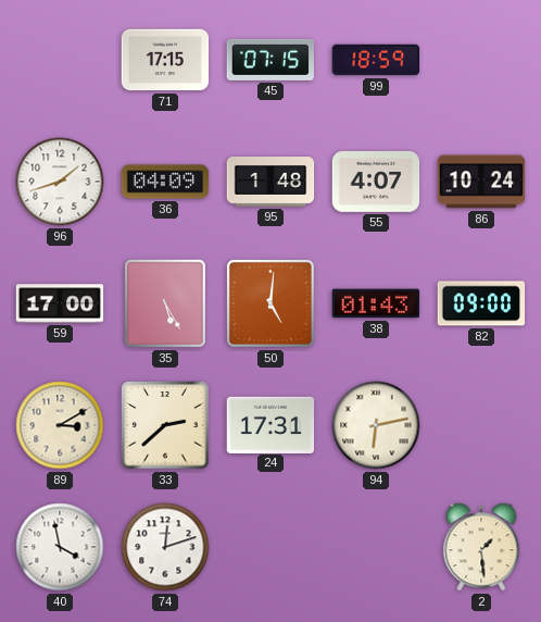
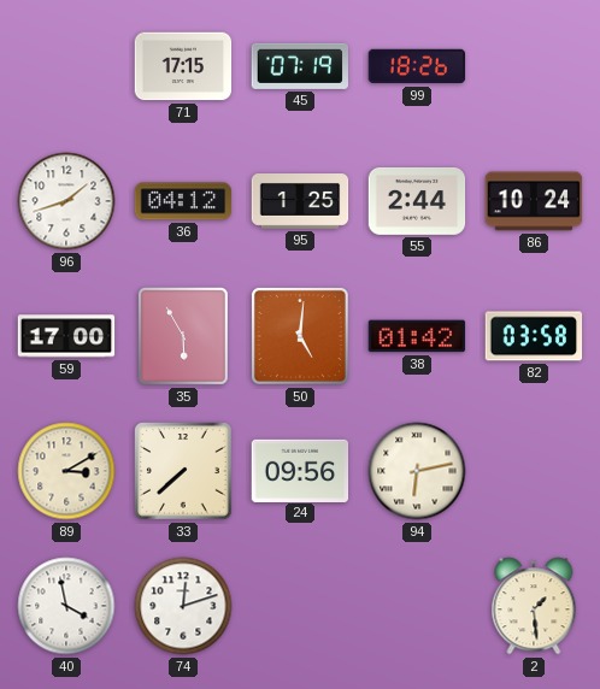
45: 07:15 -> 07:19 (299, 66)
99: 18:59 -> 18:26 (417, 66)
36: 04:09 -> 04:12 (183, 201)
95: 1:48 -> 1:25 (300, 202)
55: 4:07 -> 2:44 (417, 201)
35: 5:25 -> 5:55 (184, 337)
38: 01:43 -> 01:42 (417, 336)
82: 09:00 -> 03:58 (534, 336)
33: 2:38 -> 7:38 (183, 471)
24: 17:31 -> 09:56 (300, 470)
